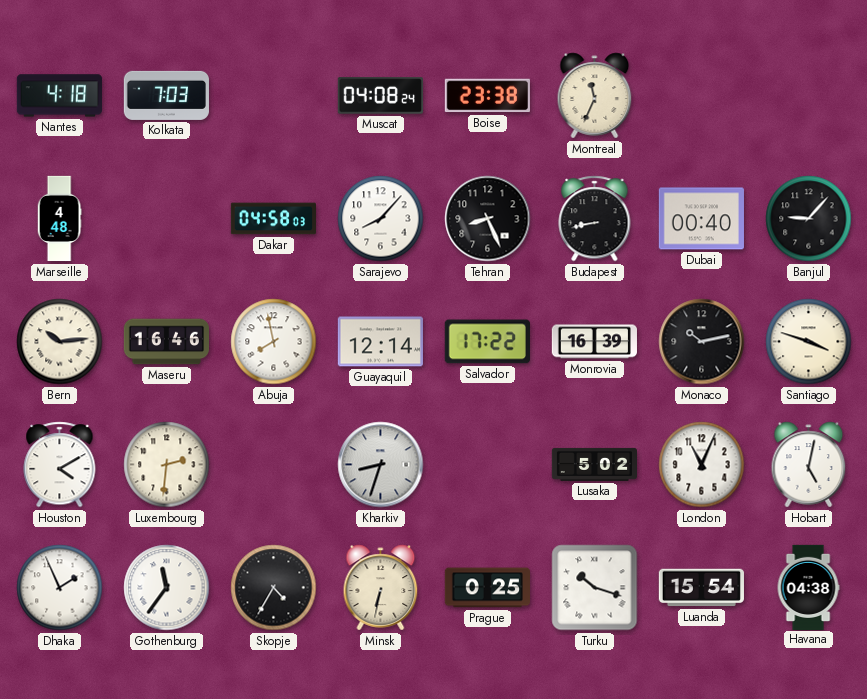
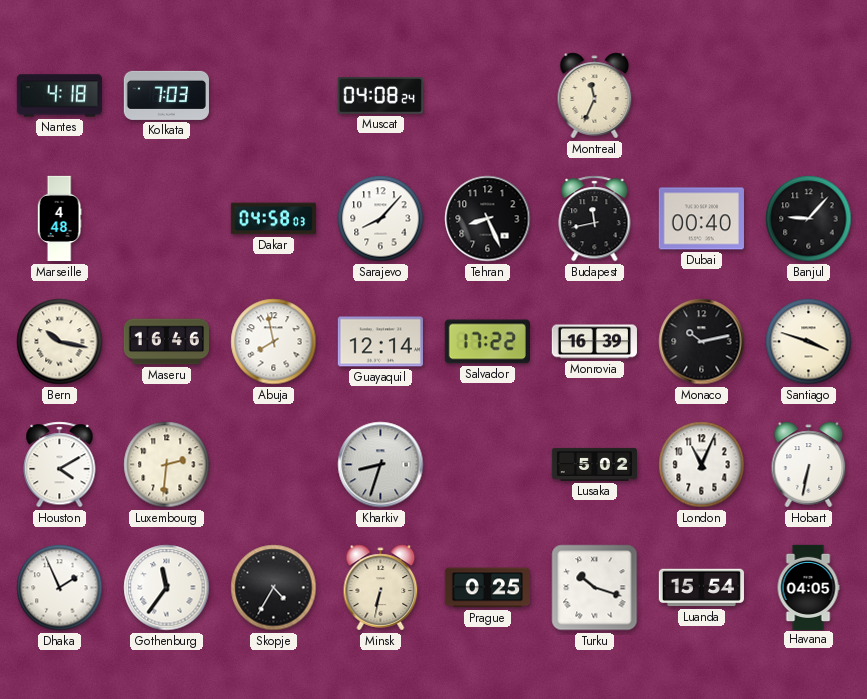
Boise: 23:38 -> none (487, 96)
Budapest: 8:43 -> 11:43 (595, 219)
Bern: 10:14 -> 10:17 (60, 342)
Hobart: 5:02 -> 6:32 (809, 465)
Havana: 04:38 -> 04:05 (808, 587)
